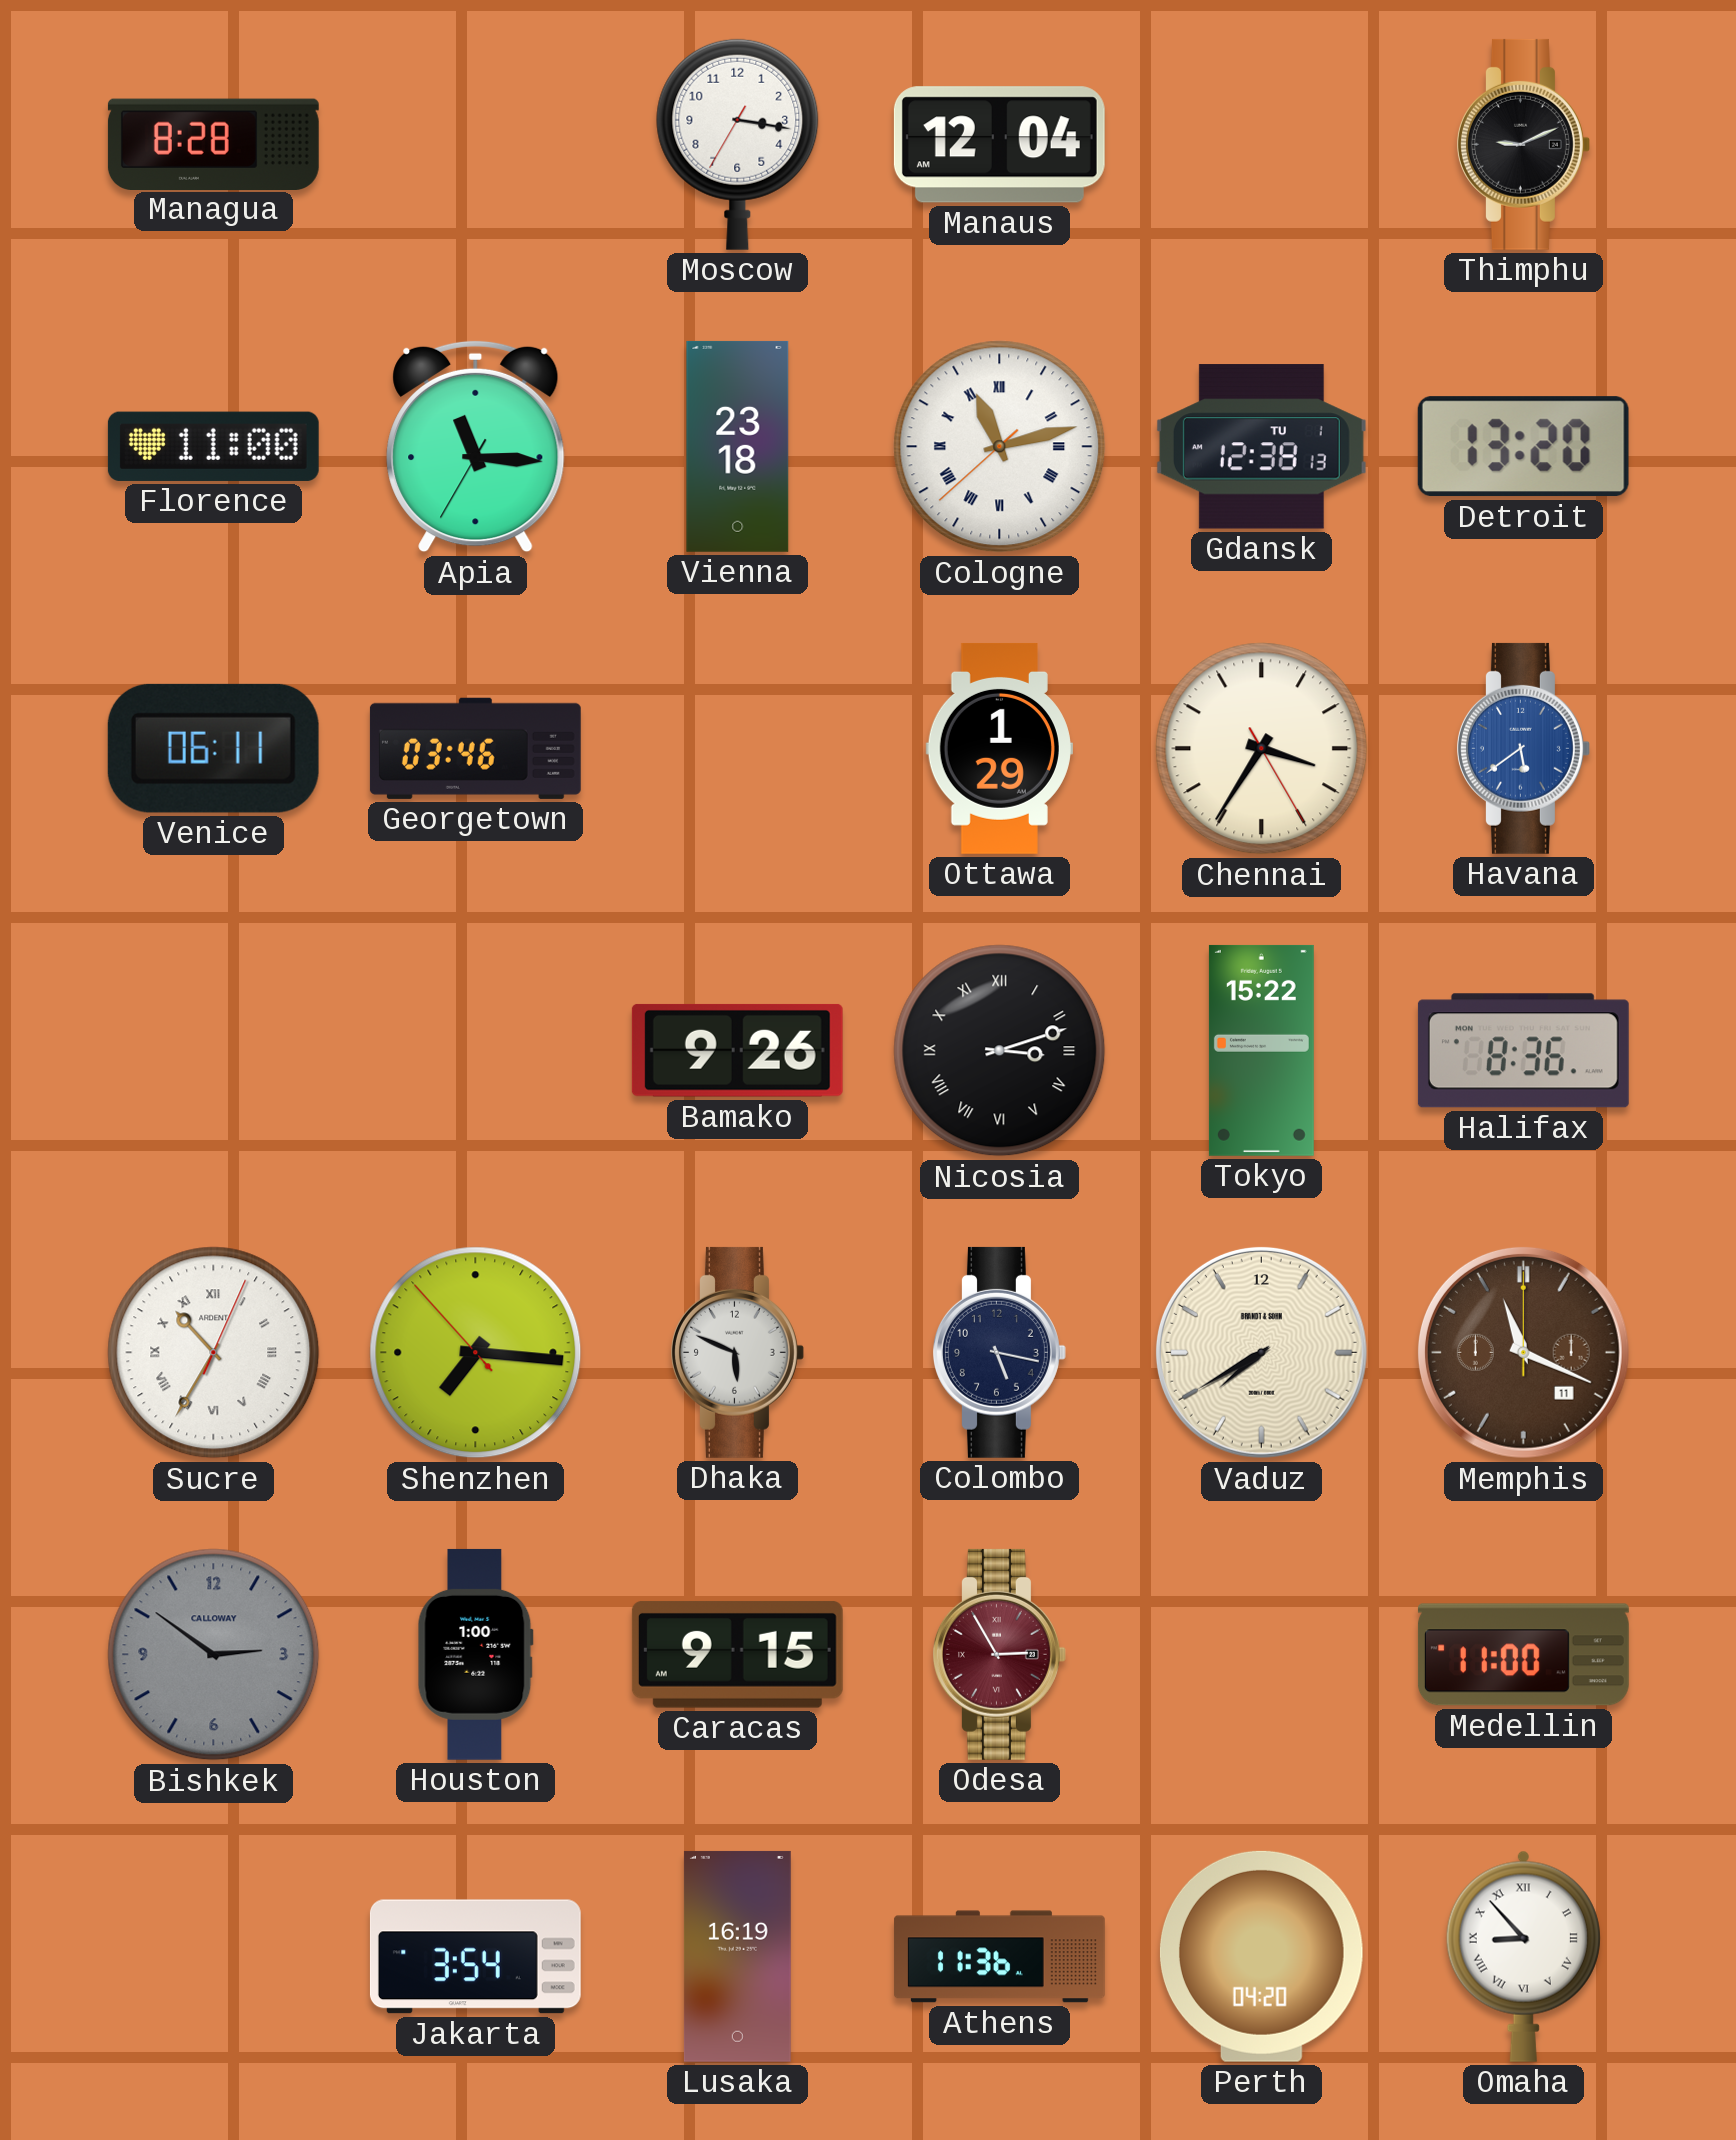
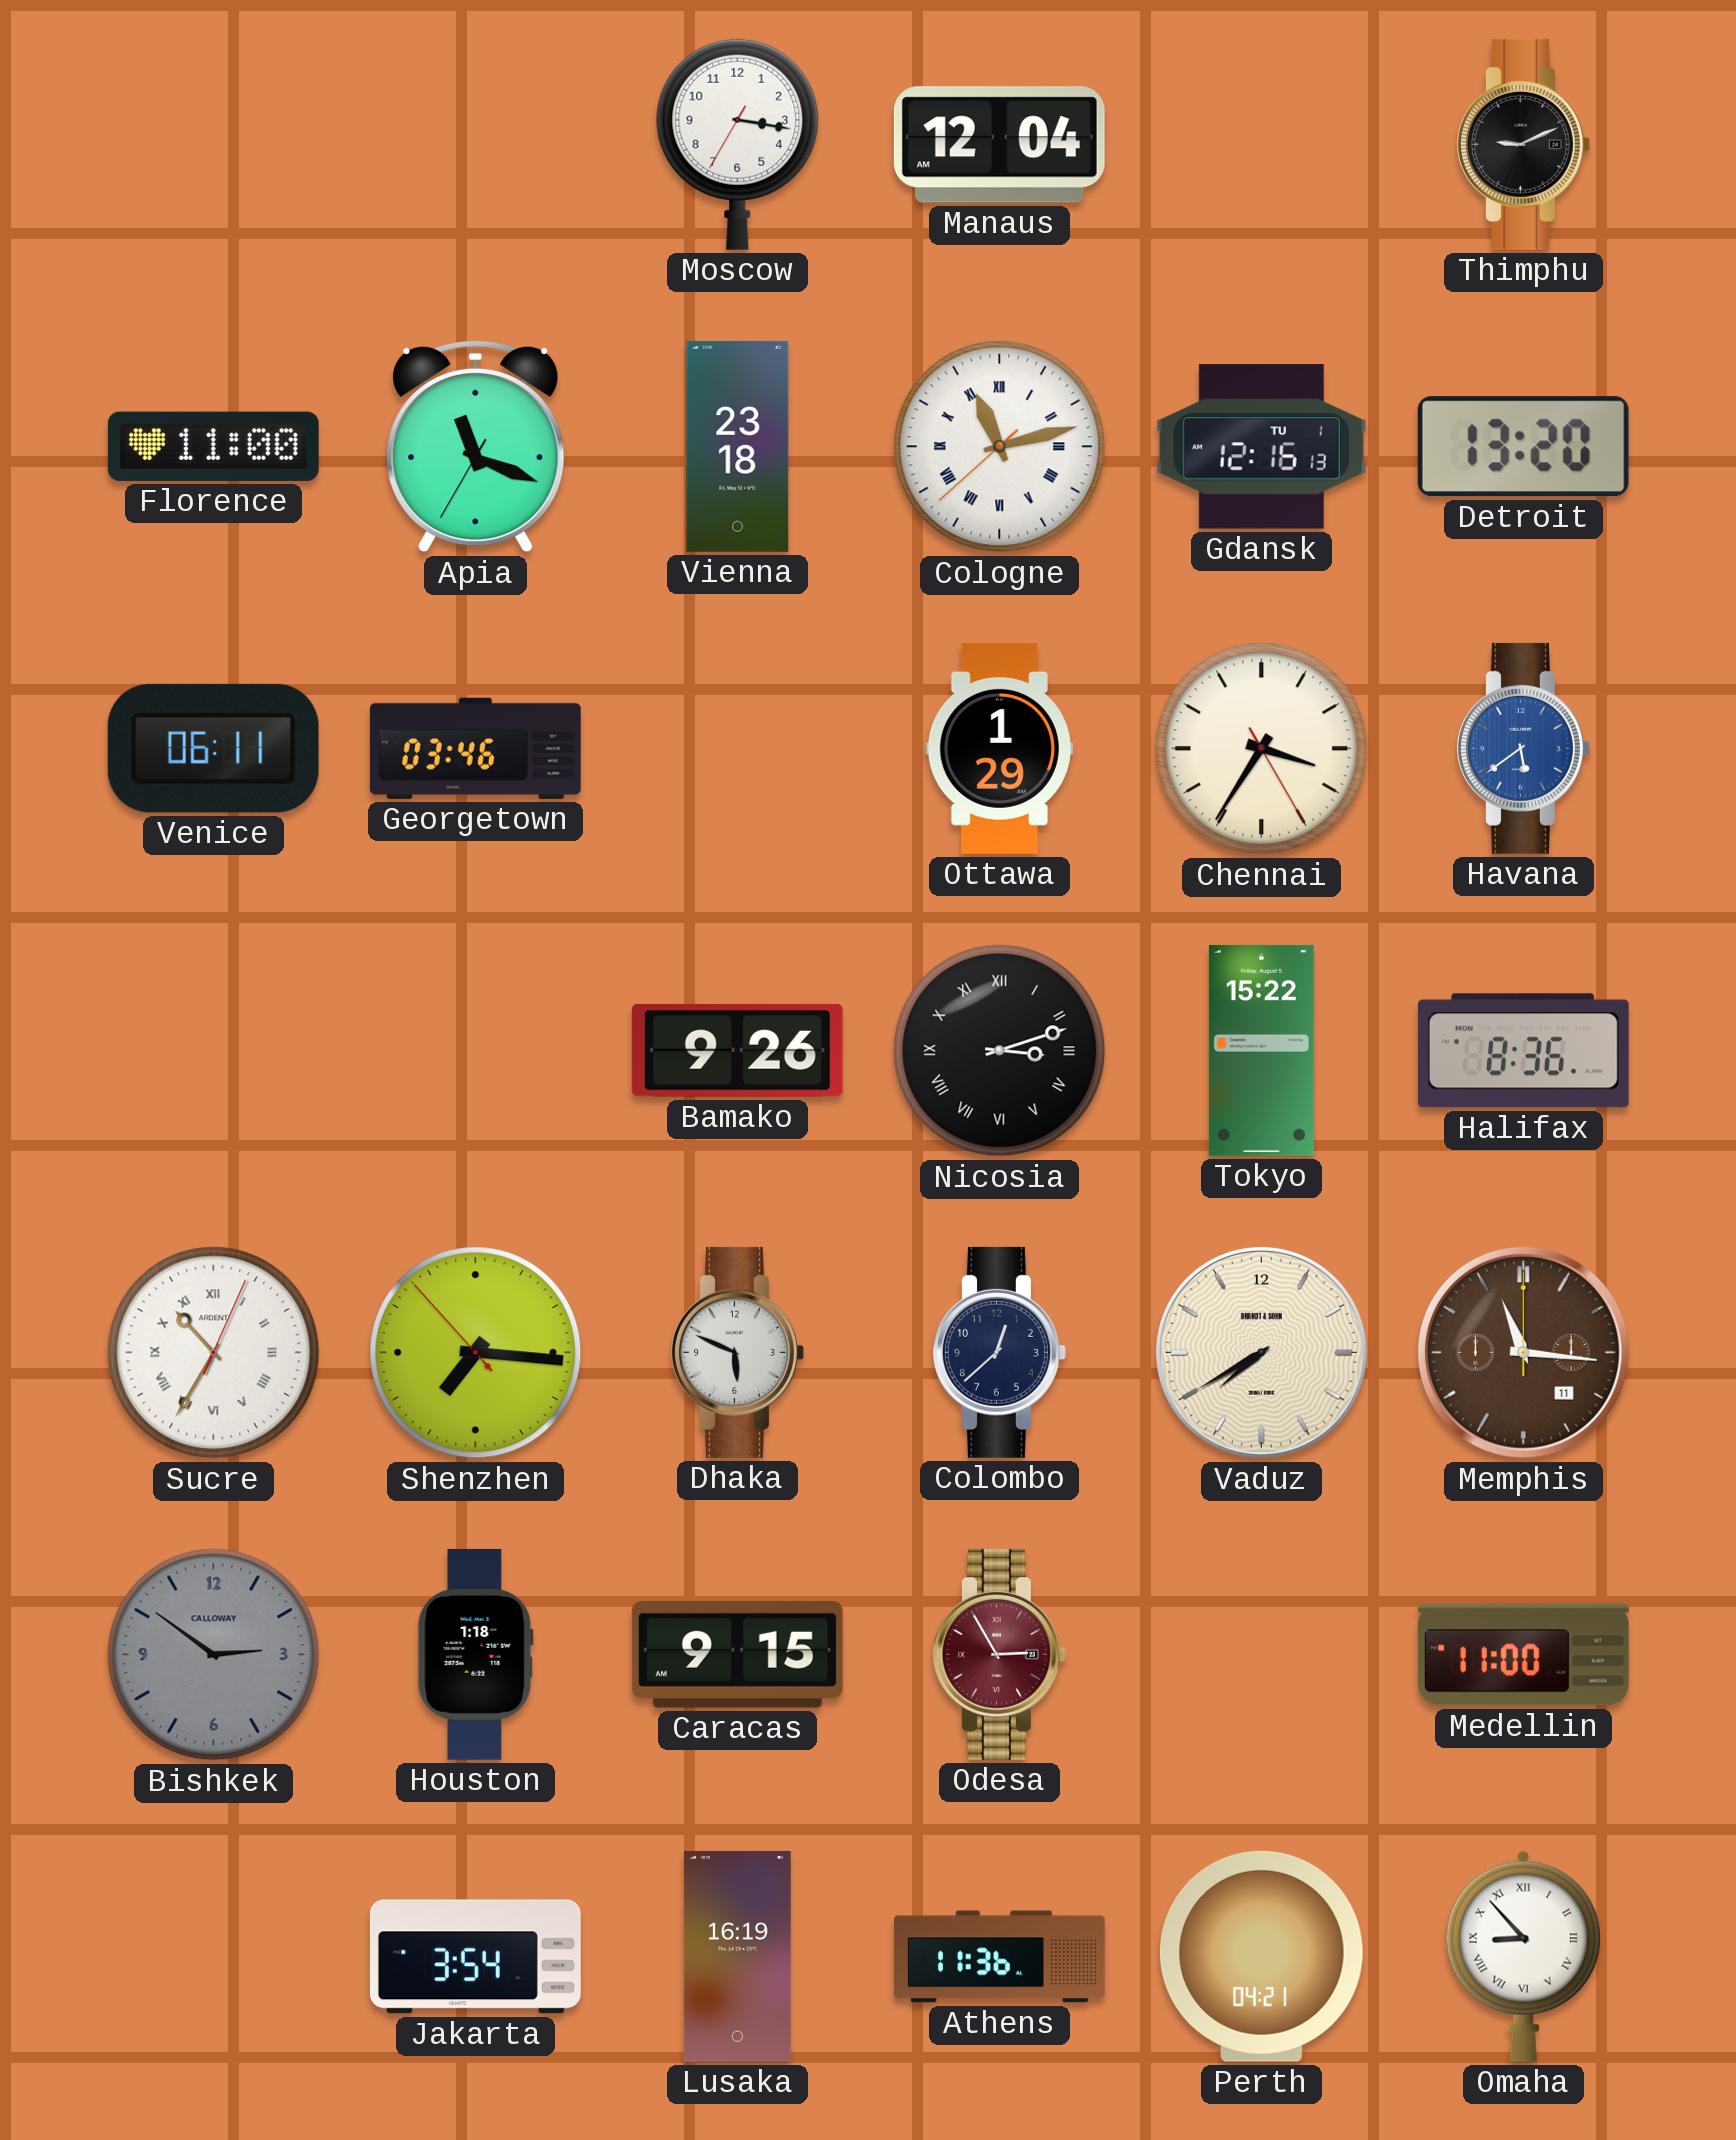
Managua: 8:28 -> none (213, 144)
Apia: 11:15 -> 11:18 (476, 447)
Gdansk: 12:38 -> 12:16 (1261, 447)
Colombo: 5:17 -> 12:38 (999, 1352)
Memphis: 11:19 -> 11:16 (1523, 1352)
Houston: 1:00 -> 1:18 (475, 1654)
Perth: 04:20 -> 04:21 (1261, 1956)
